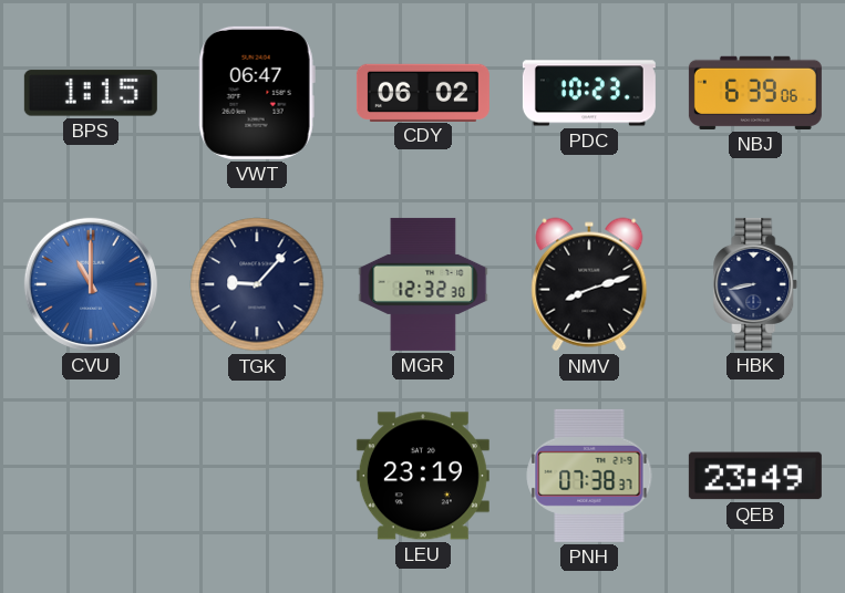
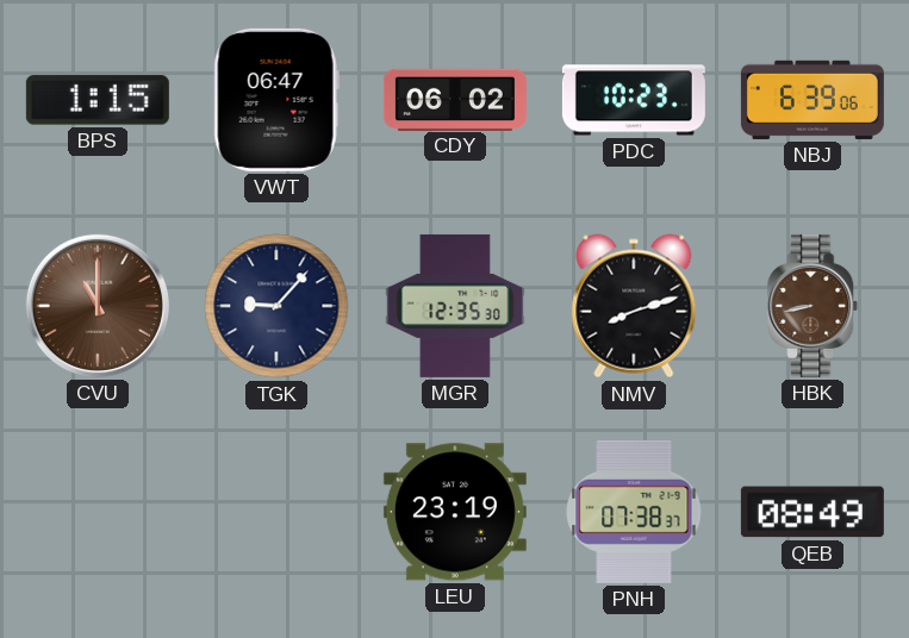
CVU dial: blue -> brown (98, 306)
MGR: 12:32 -> 12:35 (455, 306)
HBK dial: navy -> brown (813, 306)
QEB: 23:49 -> 08:49 (813, 512)
